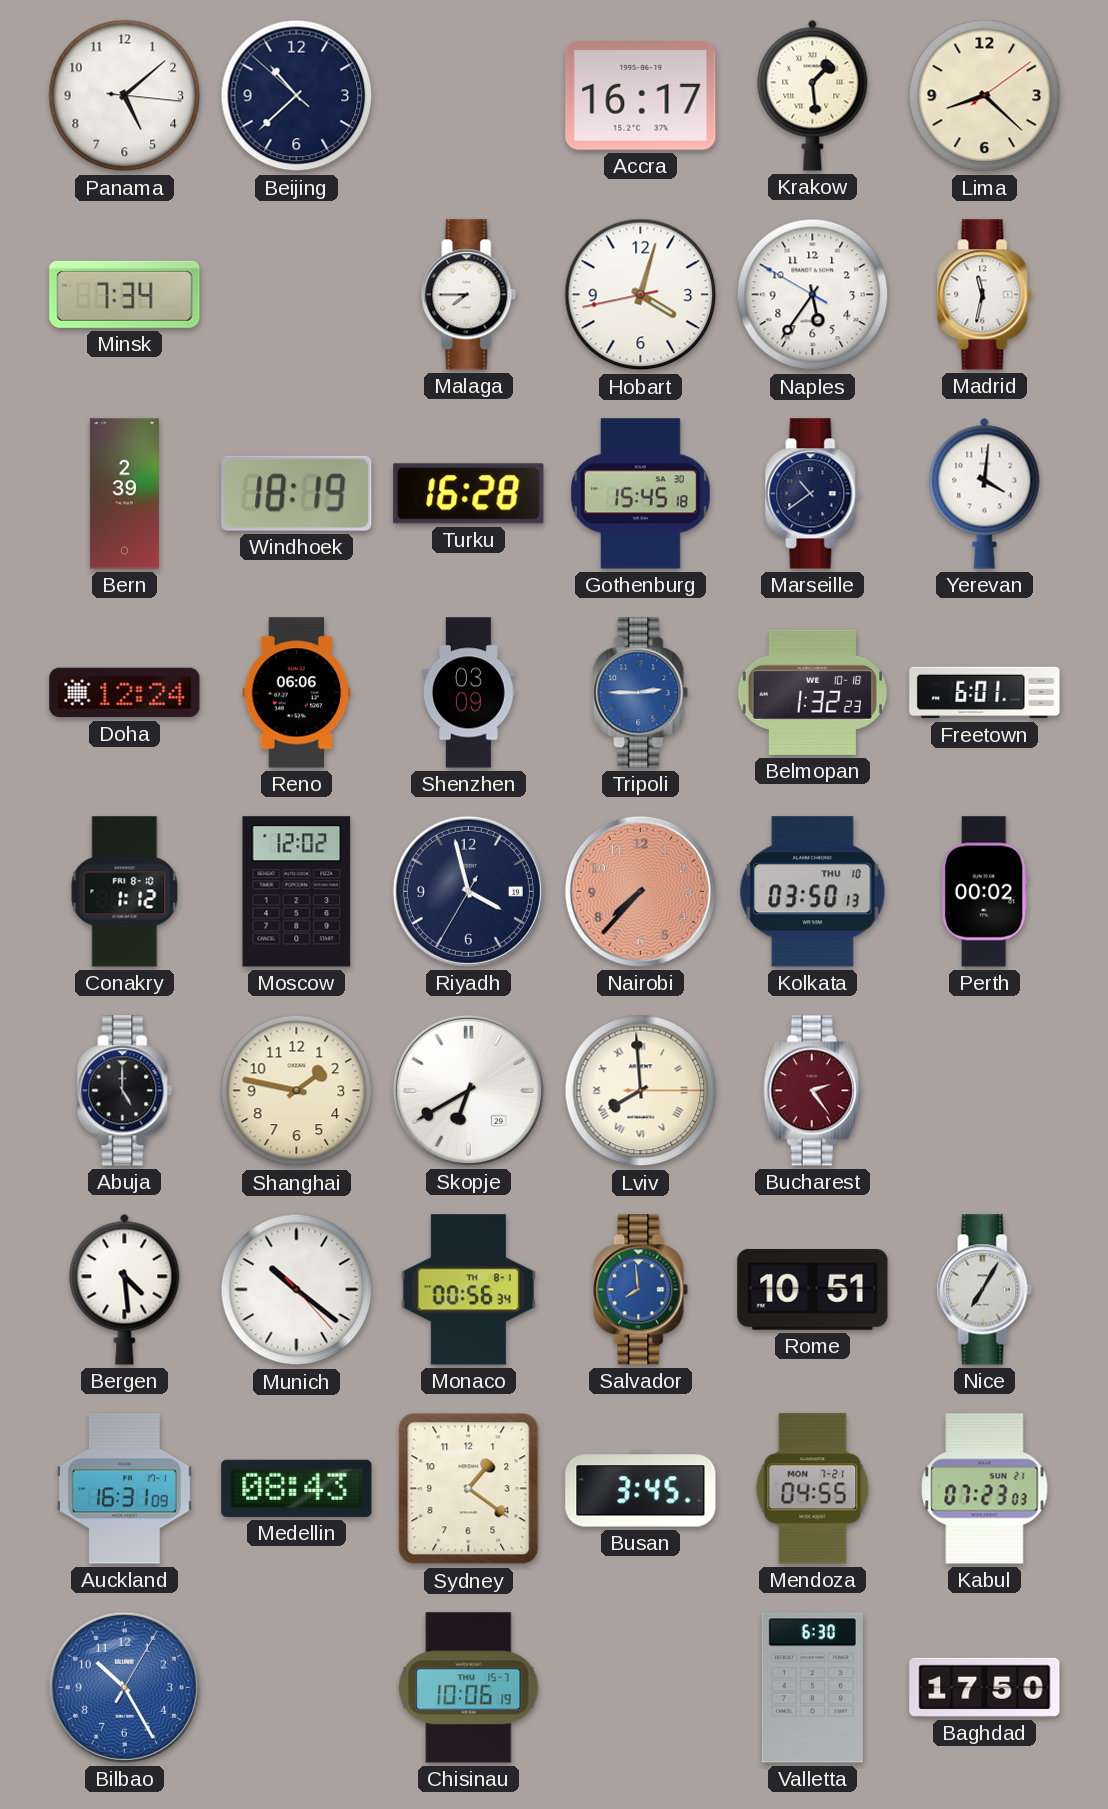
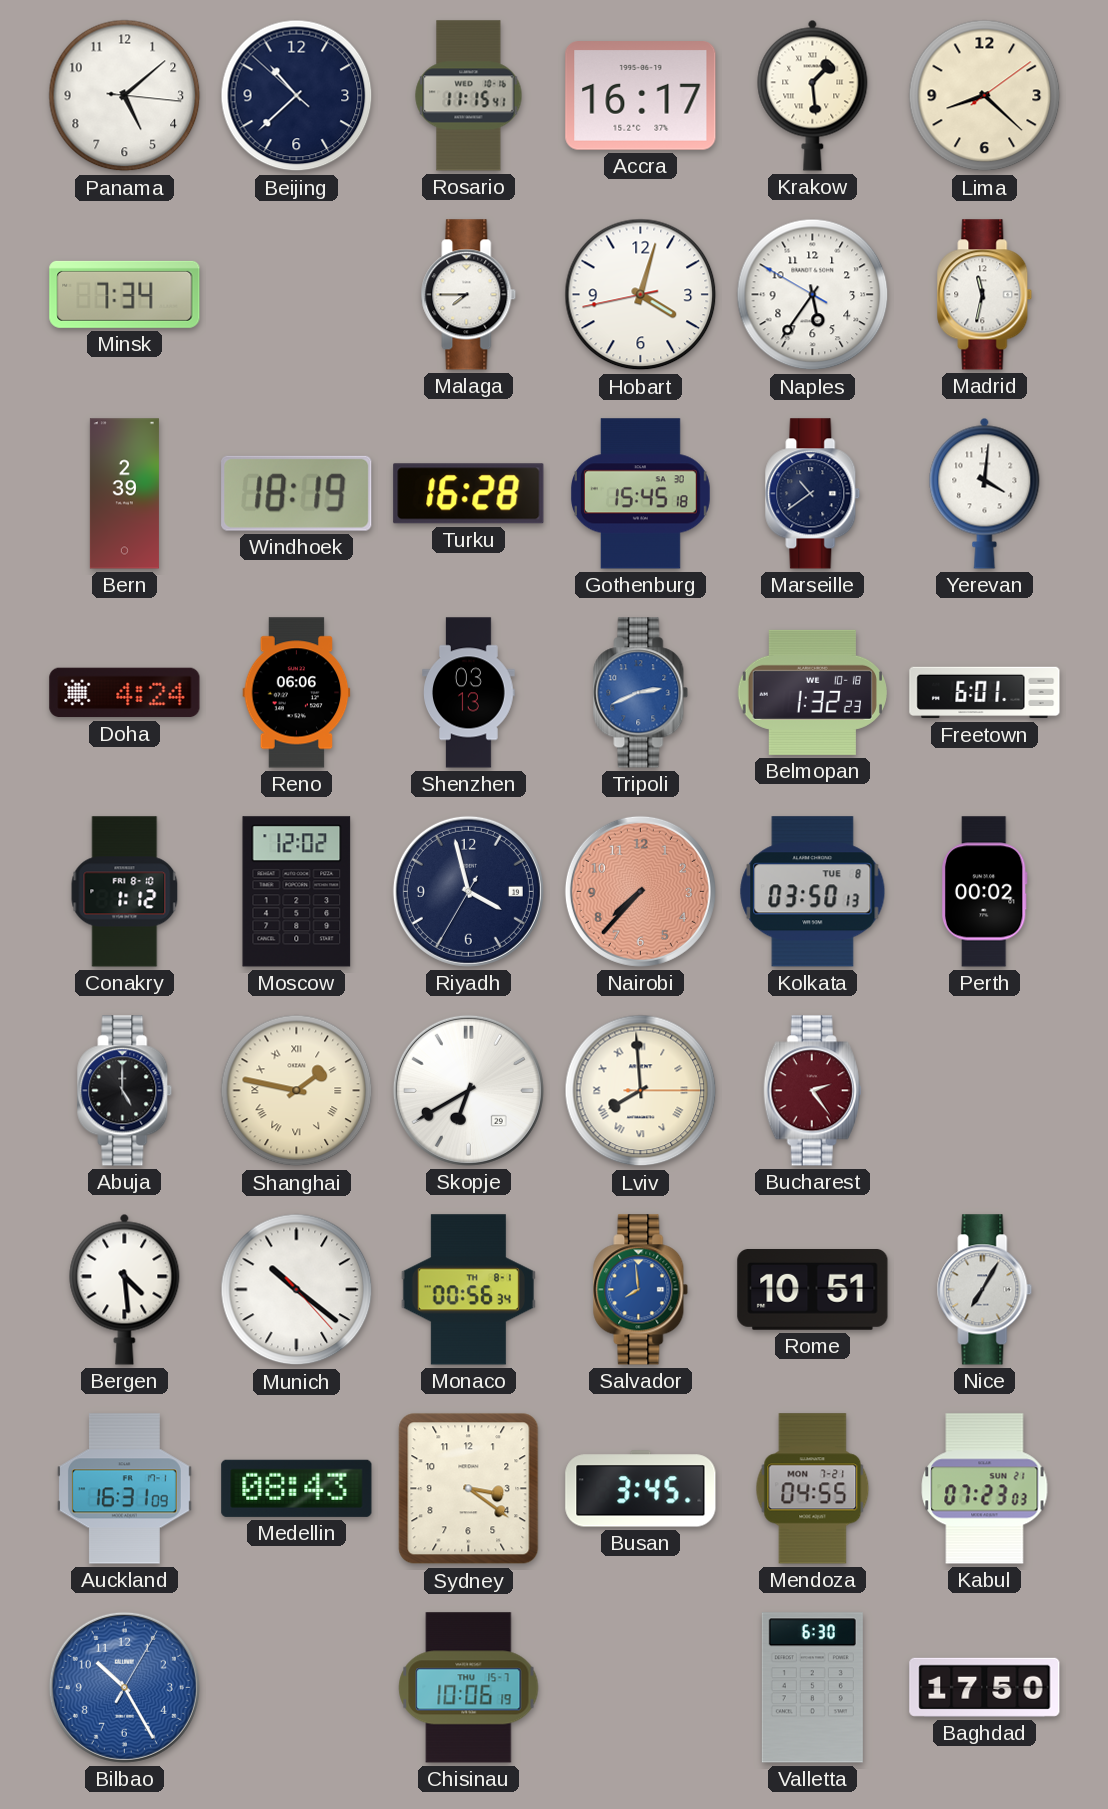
Rosario: none -> 11:15 (469, 96)
Doha: 12:24 -> 4:24 (125, 693)
Shenzhen: 03:09 -> 03:13 (469, 693)
Tripoli: 2:45 -> 2:41 (641, 693)
Kolkata date: THU 10 -> TUE 8 (813, 892)
Shanghai numerals: Arabic -> Roman (297, 1091)
Sydney: 1:21 -> 3:21 (469, 1489)
